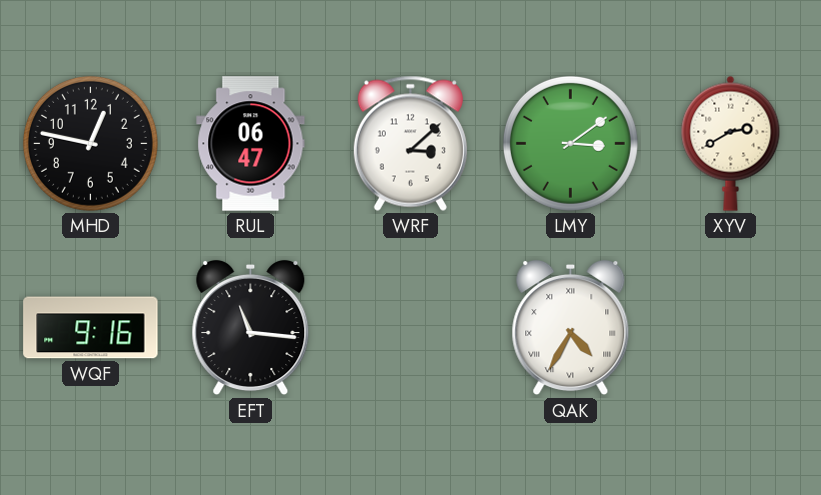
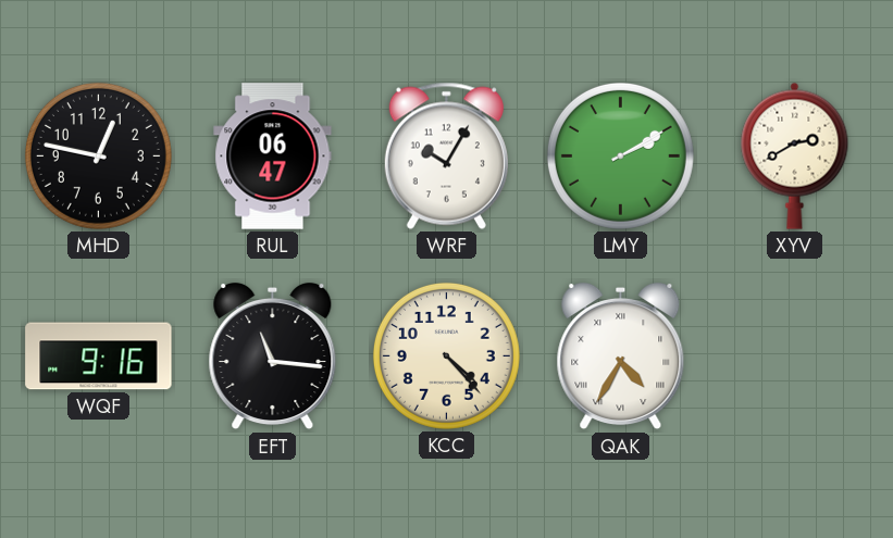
WRF: 3:08 -> 10:05 (446, 155)
LMY: 3:09 -> 2:10 (620, 155)
KCC: none -> 4:23 (446, 355)
